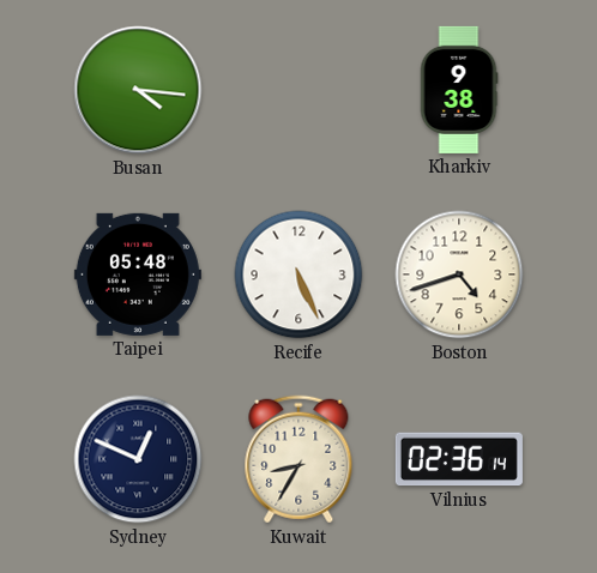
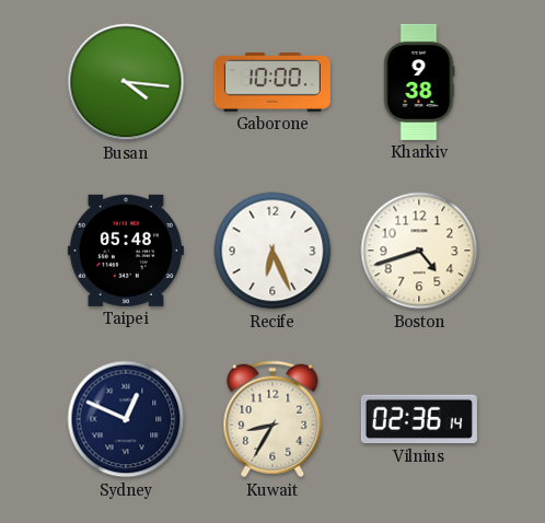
Gaborone: none -> 10:00 (272, 83)
Recife: 5:26 -> 6:26 (272, 251)
